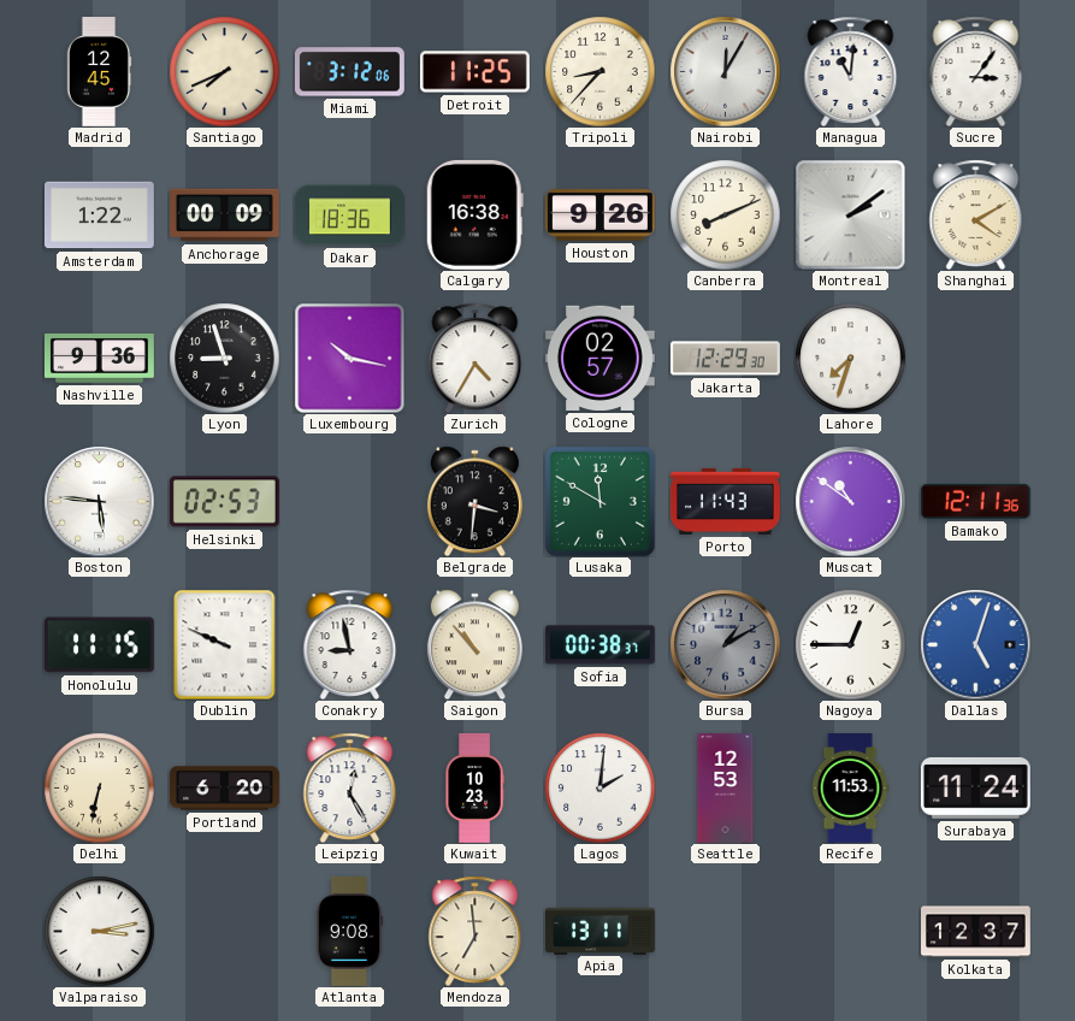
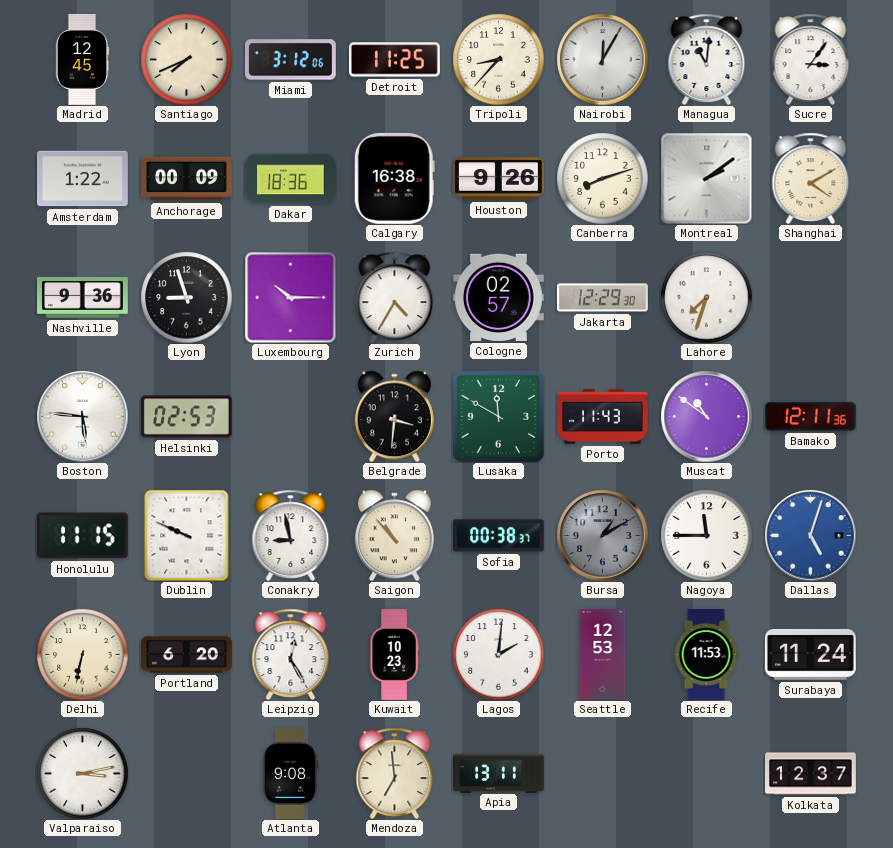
Canberra: 8:11 -> 8:12 (602, 178)
Luxembourg: 10:17 -> 10:15 (290, 297)
Nagoya: 12:45 -> 11:45 (706, 535)
